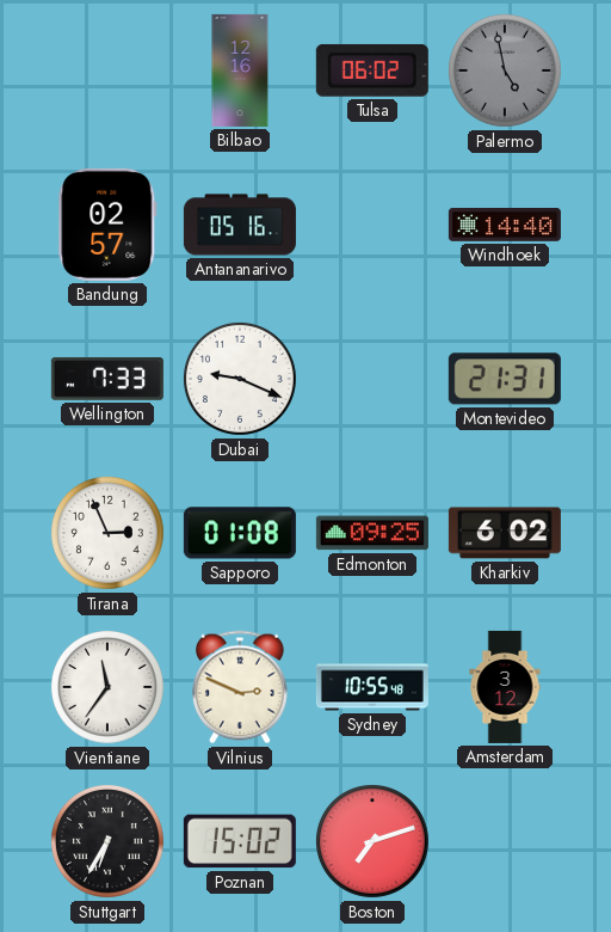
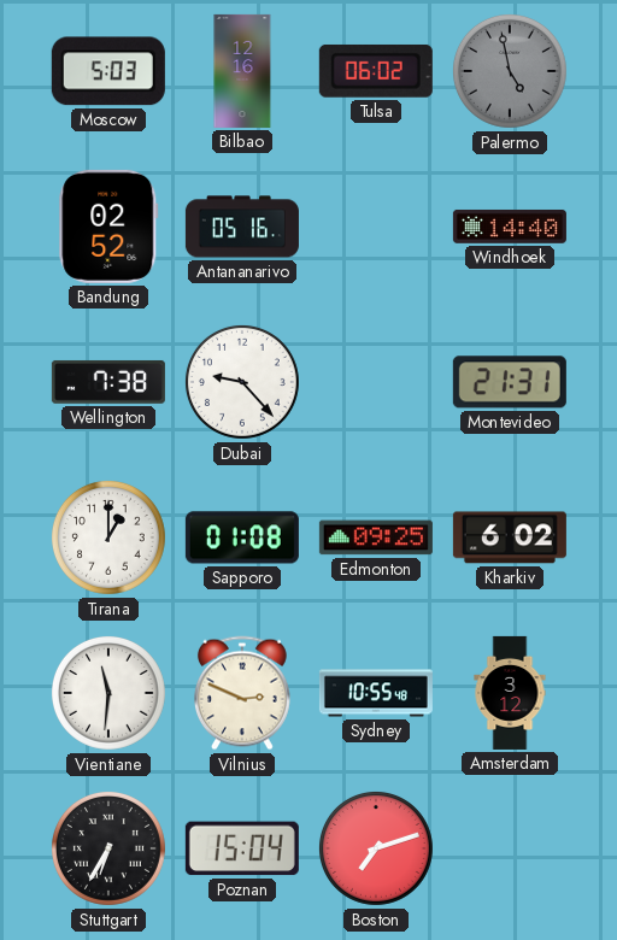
Moscow: none -> 5:03 (108, 71)
Bandung: 02:57 -> 02:52 (108, 227)
Wellington: 7:33 -> 7:38 (108, 382)
Dubai: 9:19 -> 9:23 (242, 382)
Tirana: 2:56 -> 1:00 (108, 537)
Vientiane: 11:36 -> 11:31 (108, 693)
Poznan: 15:02 -> 15:04 (242, 848)
